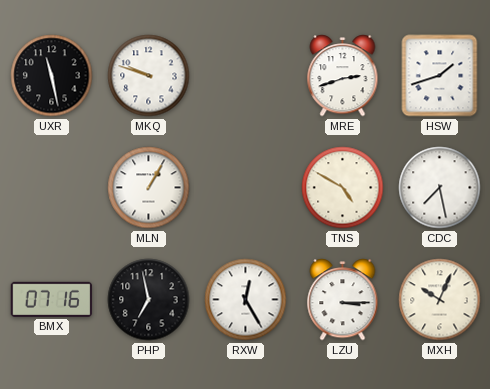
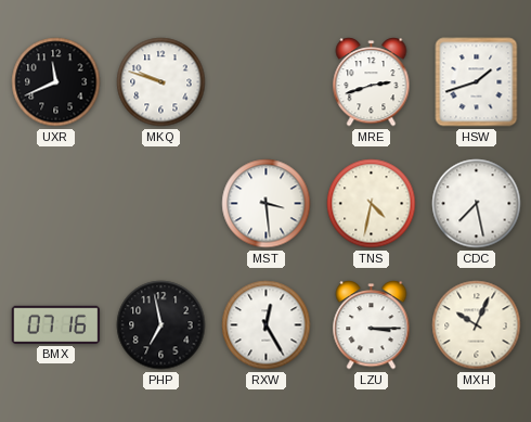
UXR: 11:28 -> 11:41 (56, 82)
MLN: 1:05 -> none (149, 188)
MST: none -> 3:29 (267, 204)
TNS: 4:50 -> 4:32 (372, 204)
